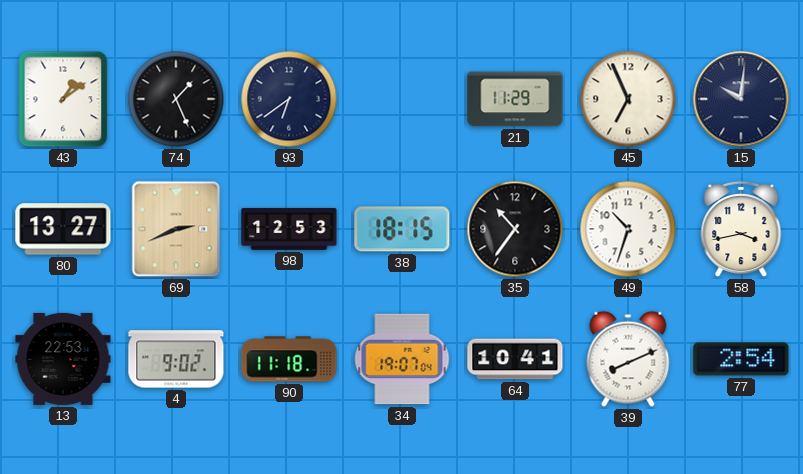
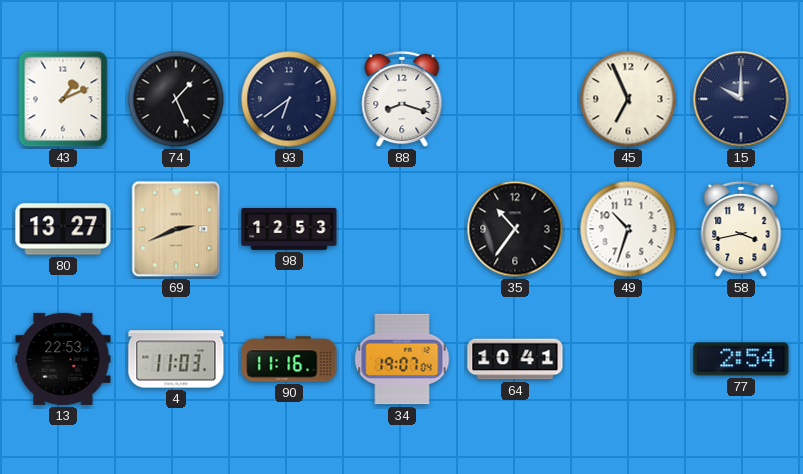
43: 1:09 -> 1:11 (63, 99)
88: none -> 8:18 (402, 99)
21: 11:29 -> none (515, 99)
15: 10:01 -> 10:00 (741, 99)
38: 18:15 -> none (402, 229)
4: 9:02 -> 11:03 (176, 359)
90: 11:18 -> 11:16 (289, 359)
39: 8:11 -> none (628, 359)
